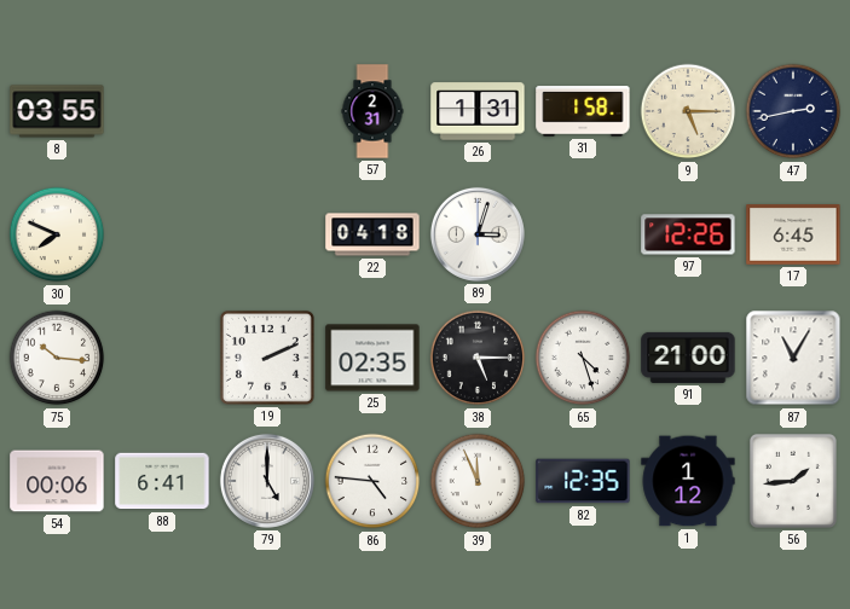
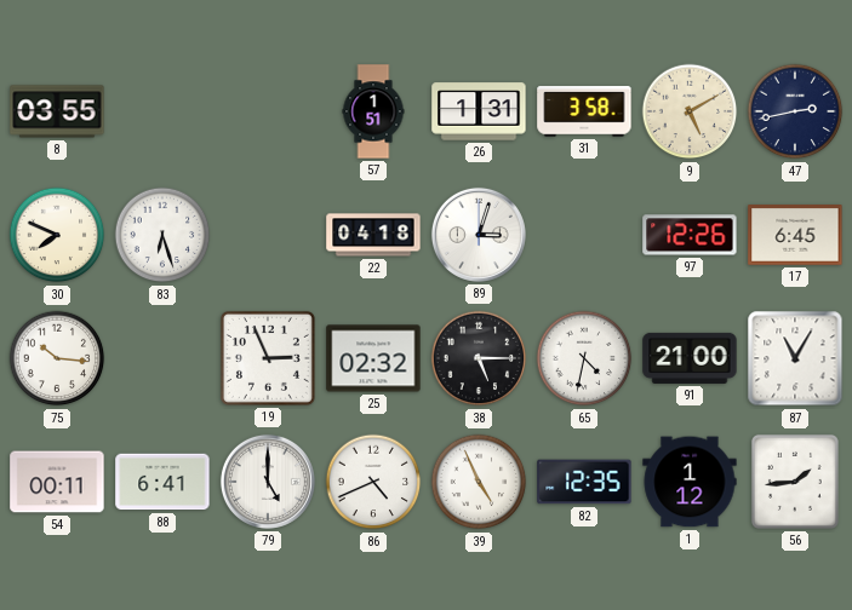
57: 2:31 -> 1:51 (373, 111)
31: 1:58 -> 3:58 (584, 111)
9: 5:15 -> 5:10 (690, 111)
83: none -> 6:27 (162, 235)
19: 2:11 -> 2:56 (268, 358)
25: 02:35 -> 02:32 (373, 358)
65: 4:27 -> 4:32 (584, 358)
54: 00:06 -> 00:11 (57, 482)
86: 4:46 -> 4:41 (373, 482)
39: 11:56 -> 4:56 (479, 482)
